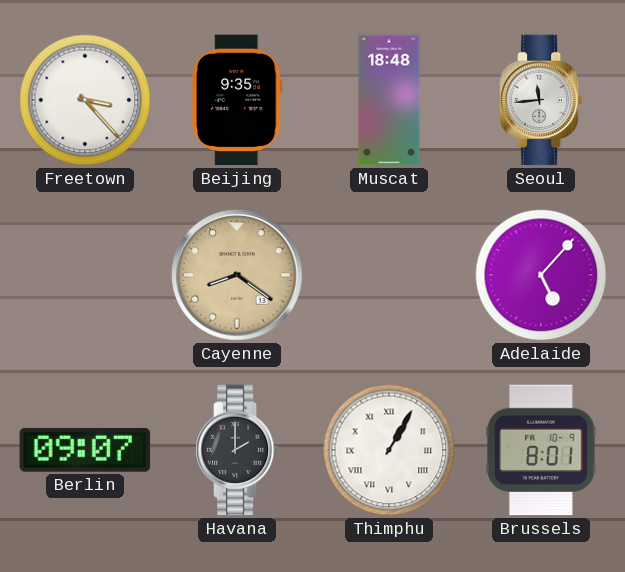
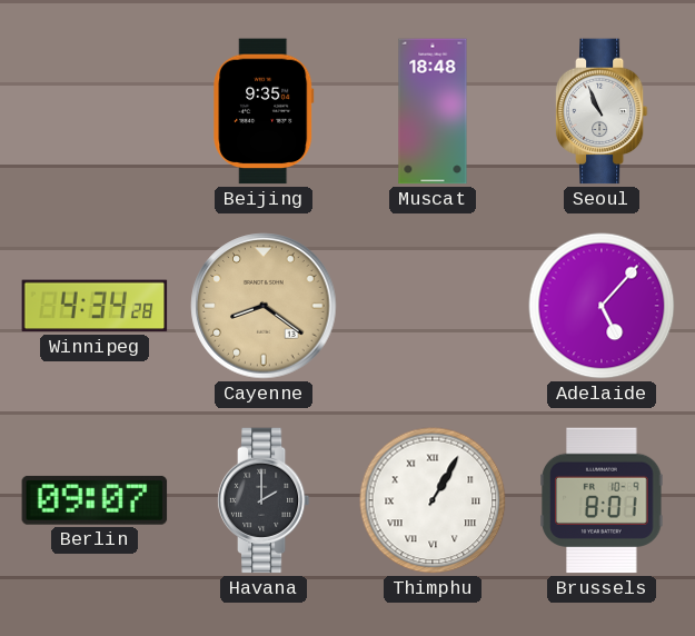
Freetown: 3:23 -> none (85, 100)
Seoul: 11:44 -> 10:56 (602, 111)
Winnipeg: none -> 4:34 (95, 306)
